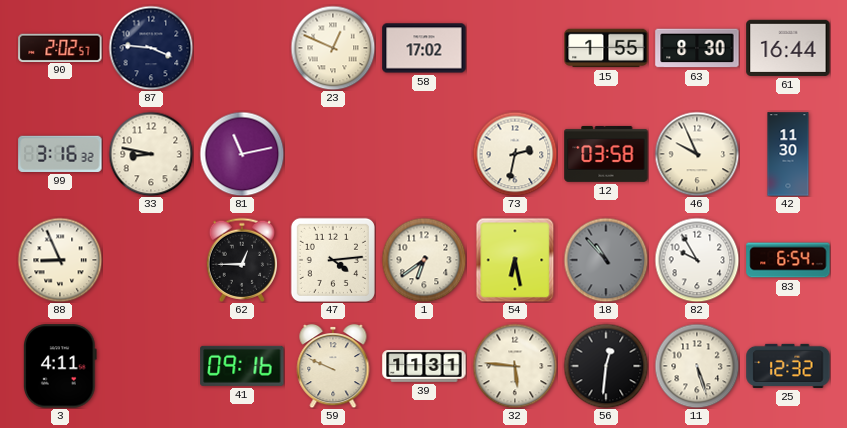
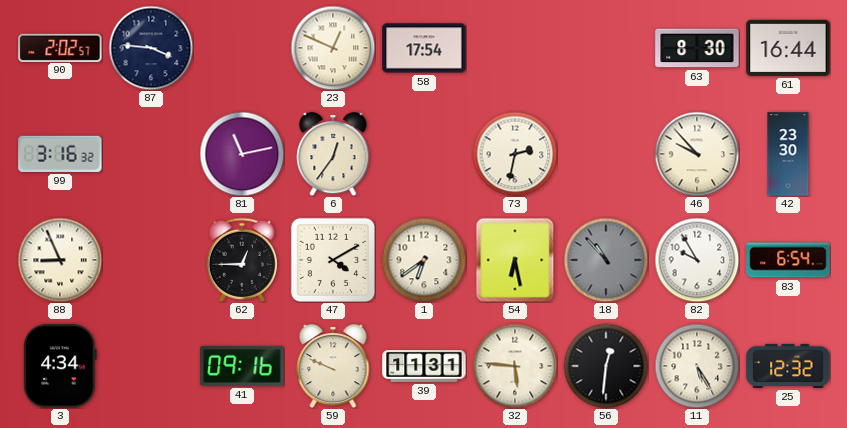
58: 17:02 -> 17:54 (424, 48)
15: 1:55 -> none (606, 48)
33: 8:47 -> none (151, 154)
6: none -> 12:36 (333, 154)
12: 03:58 -> none (606, 154)
46: 9:56 -> 9:53 (697, 154)
42: 11:30 -> 23:30 (788, 154)
47: 4:14 -> 4:10 (333, 260)
3: 4:11 -> 4:34 (60, 366)
11: 5:27 -> 5:25 (697, 366)
